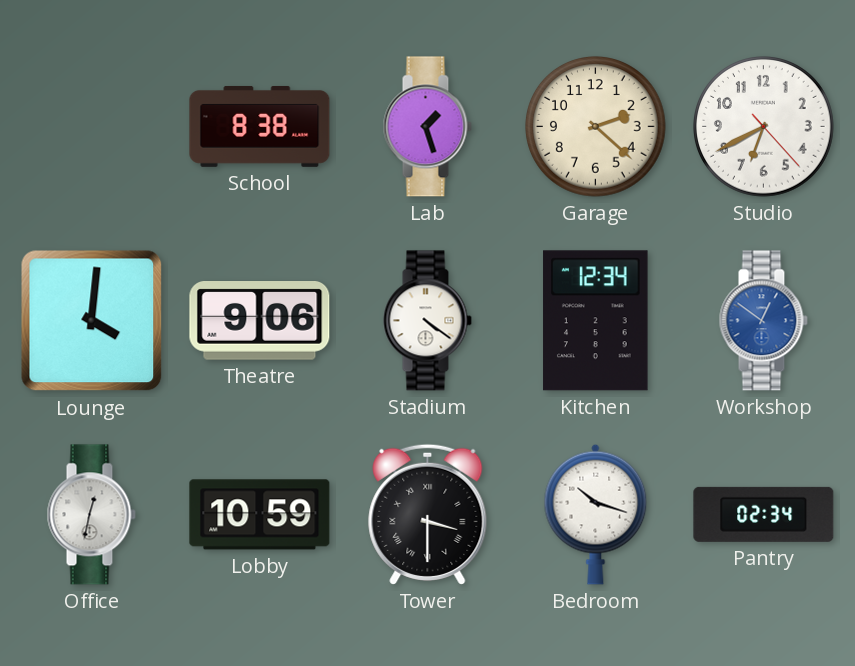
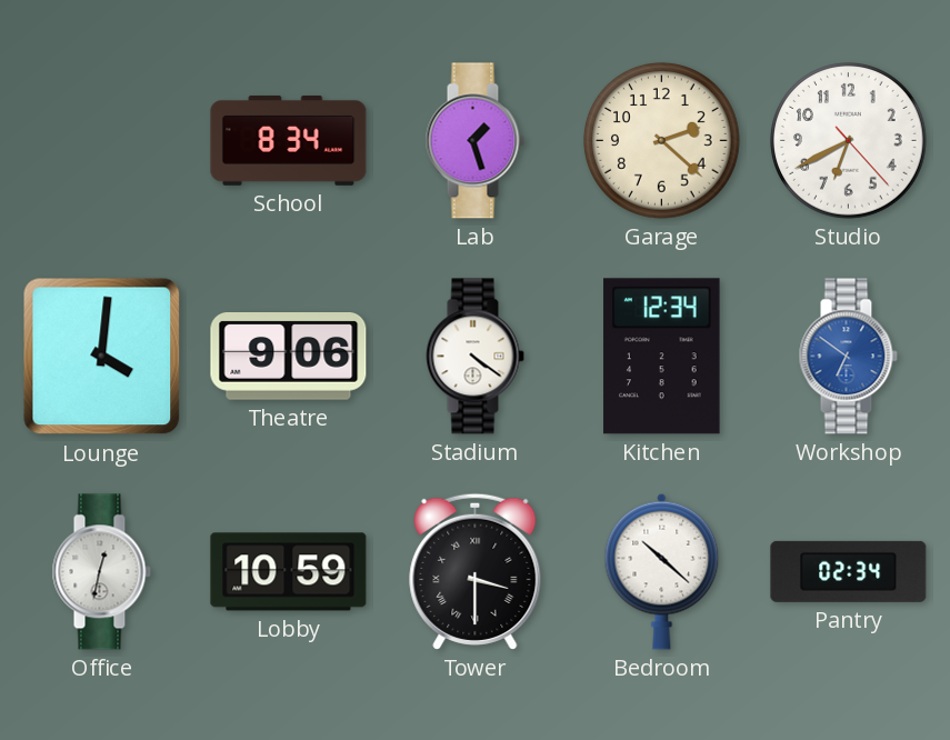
School: 8:38 -> 8:34 (289, 140)
Workshop: 12:51 -> 6:51 (848, 357)
Bedroom: 10:18 -> 10:22 (662, 571)
